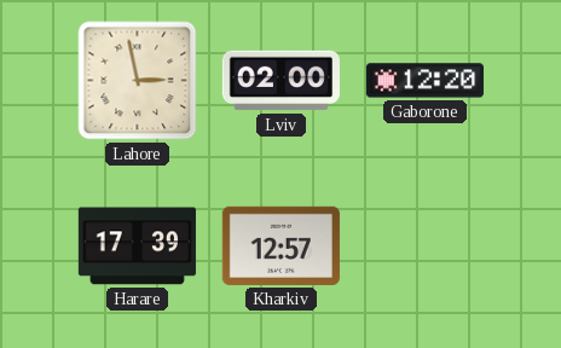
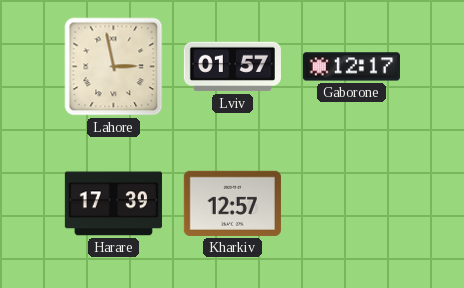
Lviv: 02:00 -> 01:57 (232, 67)
Gaborone: 12:20 -> 12:17 (351, 67)
